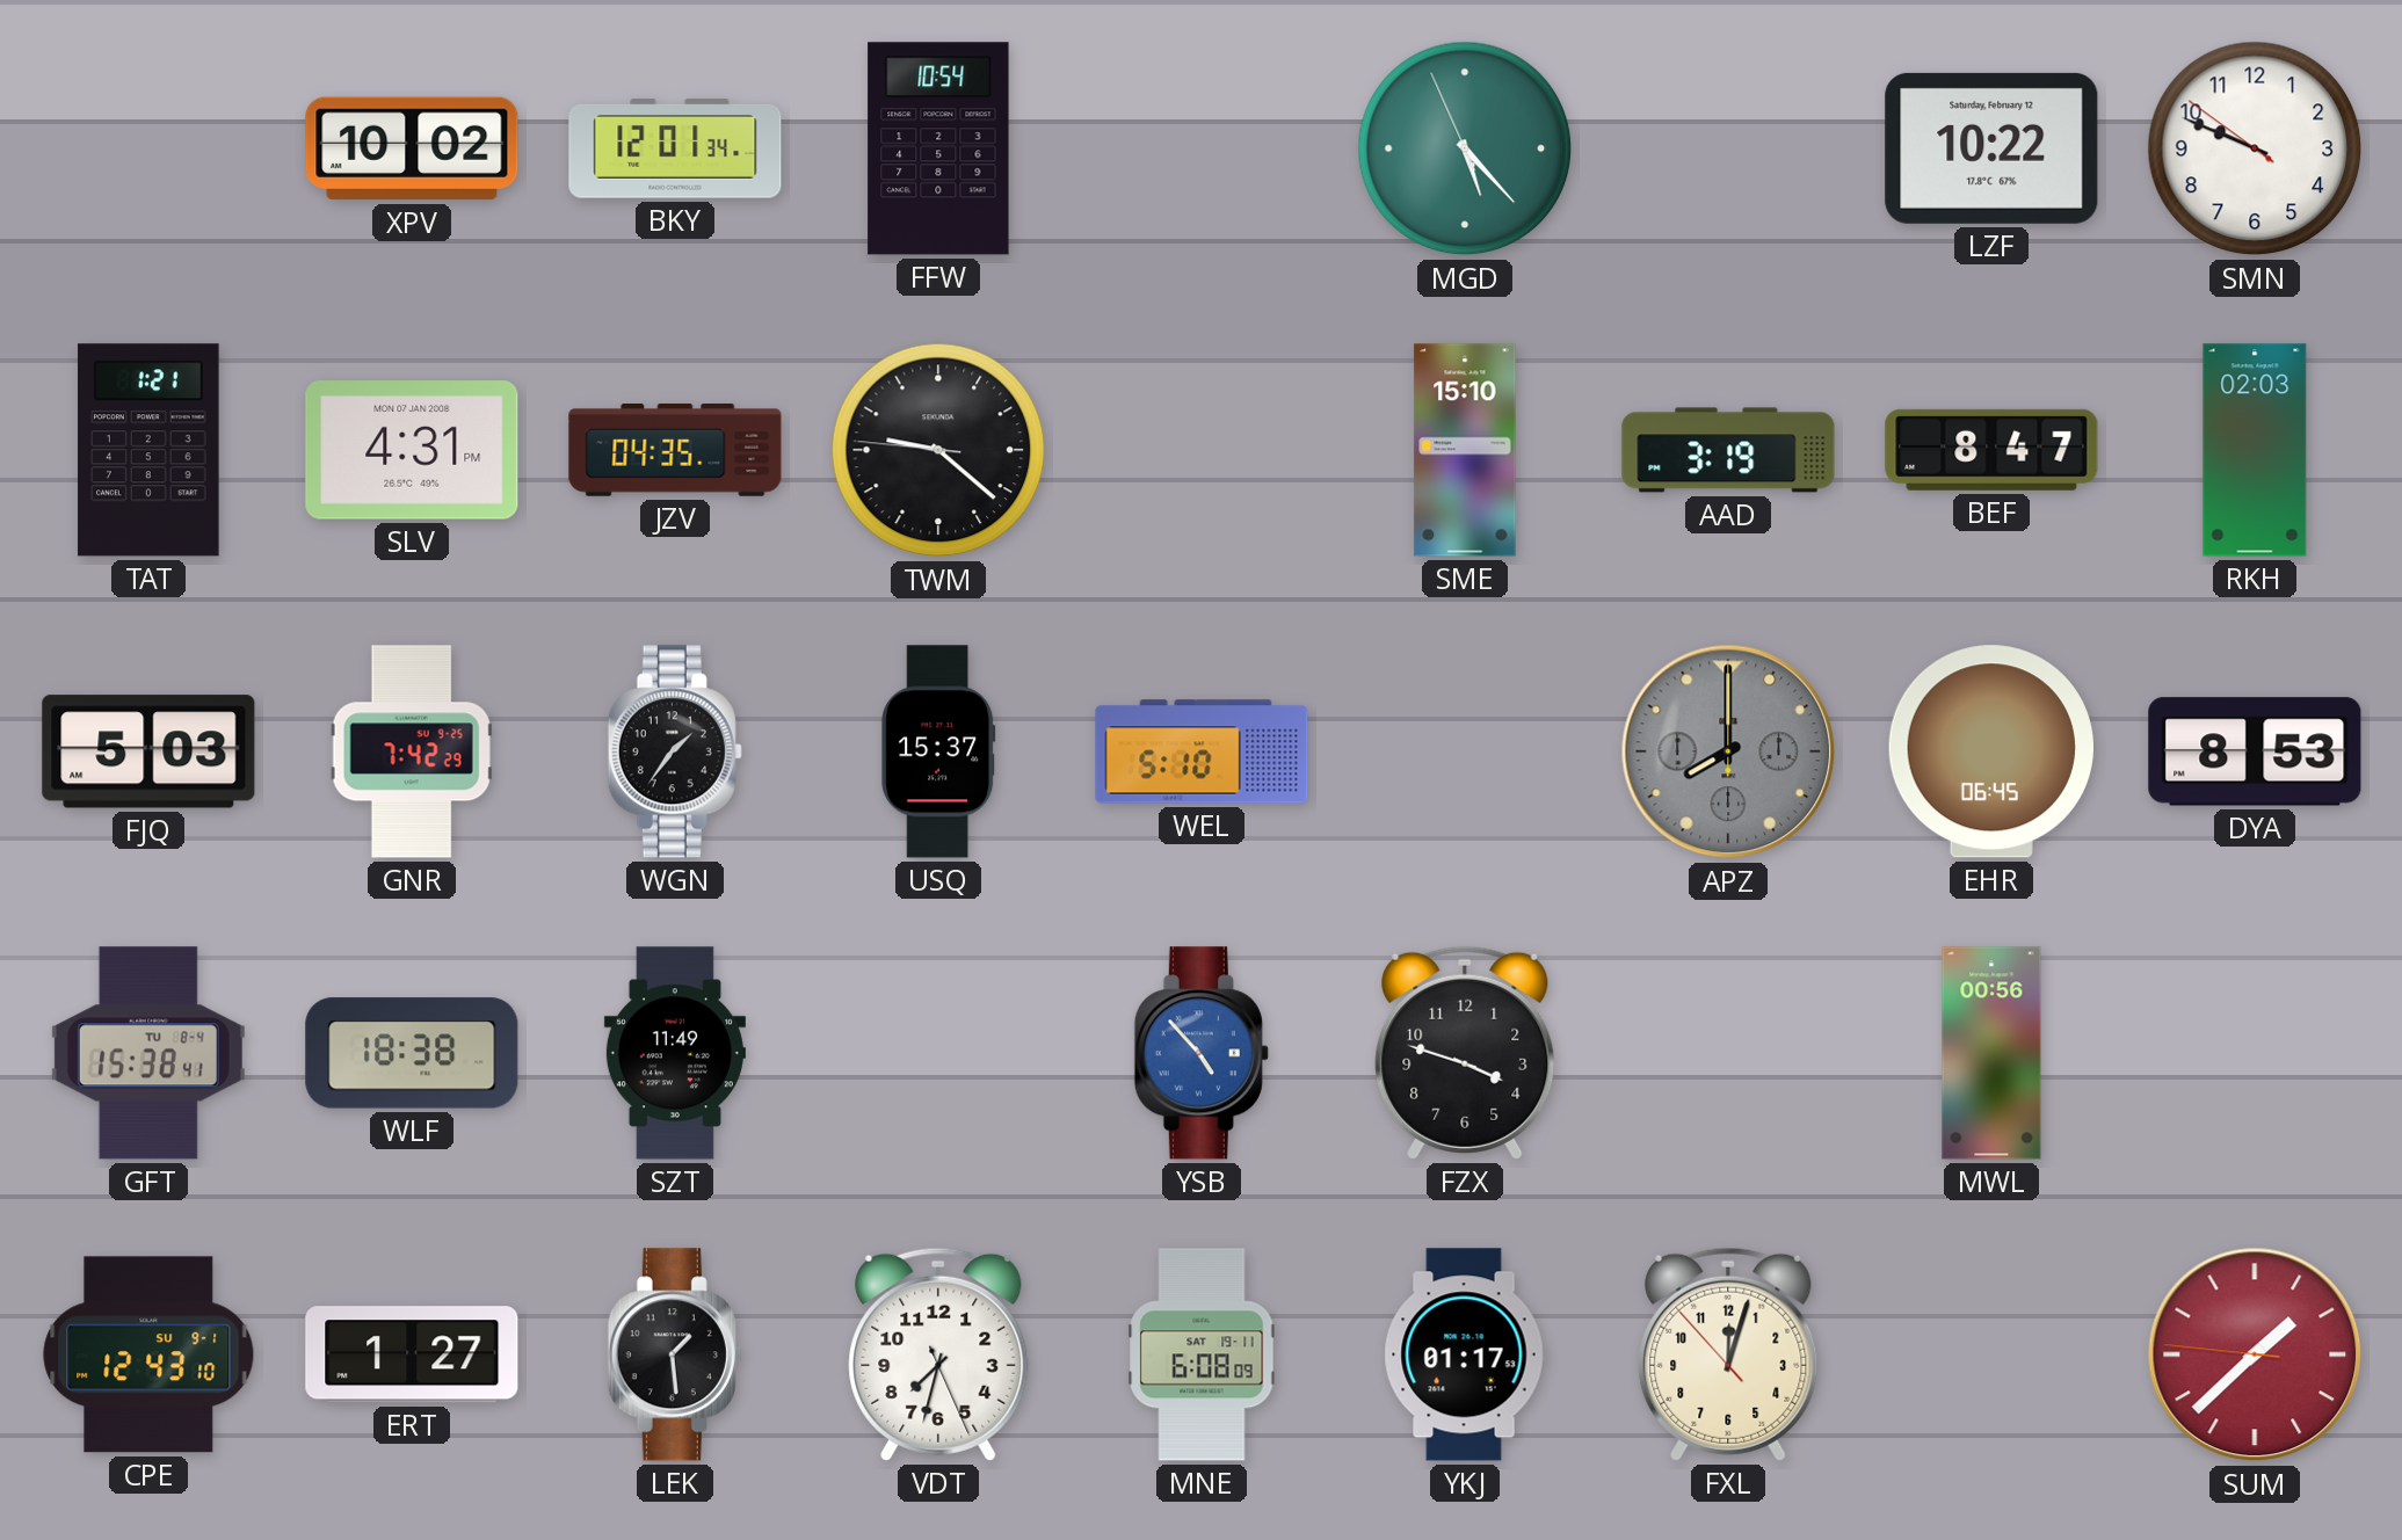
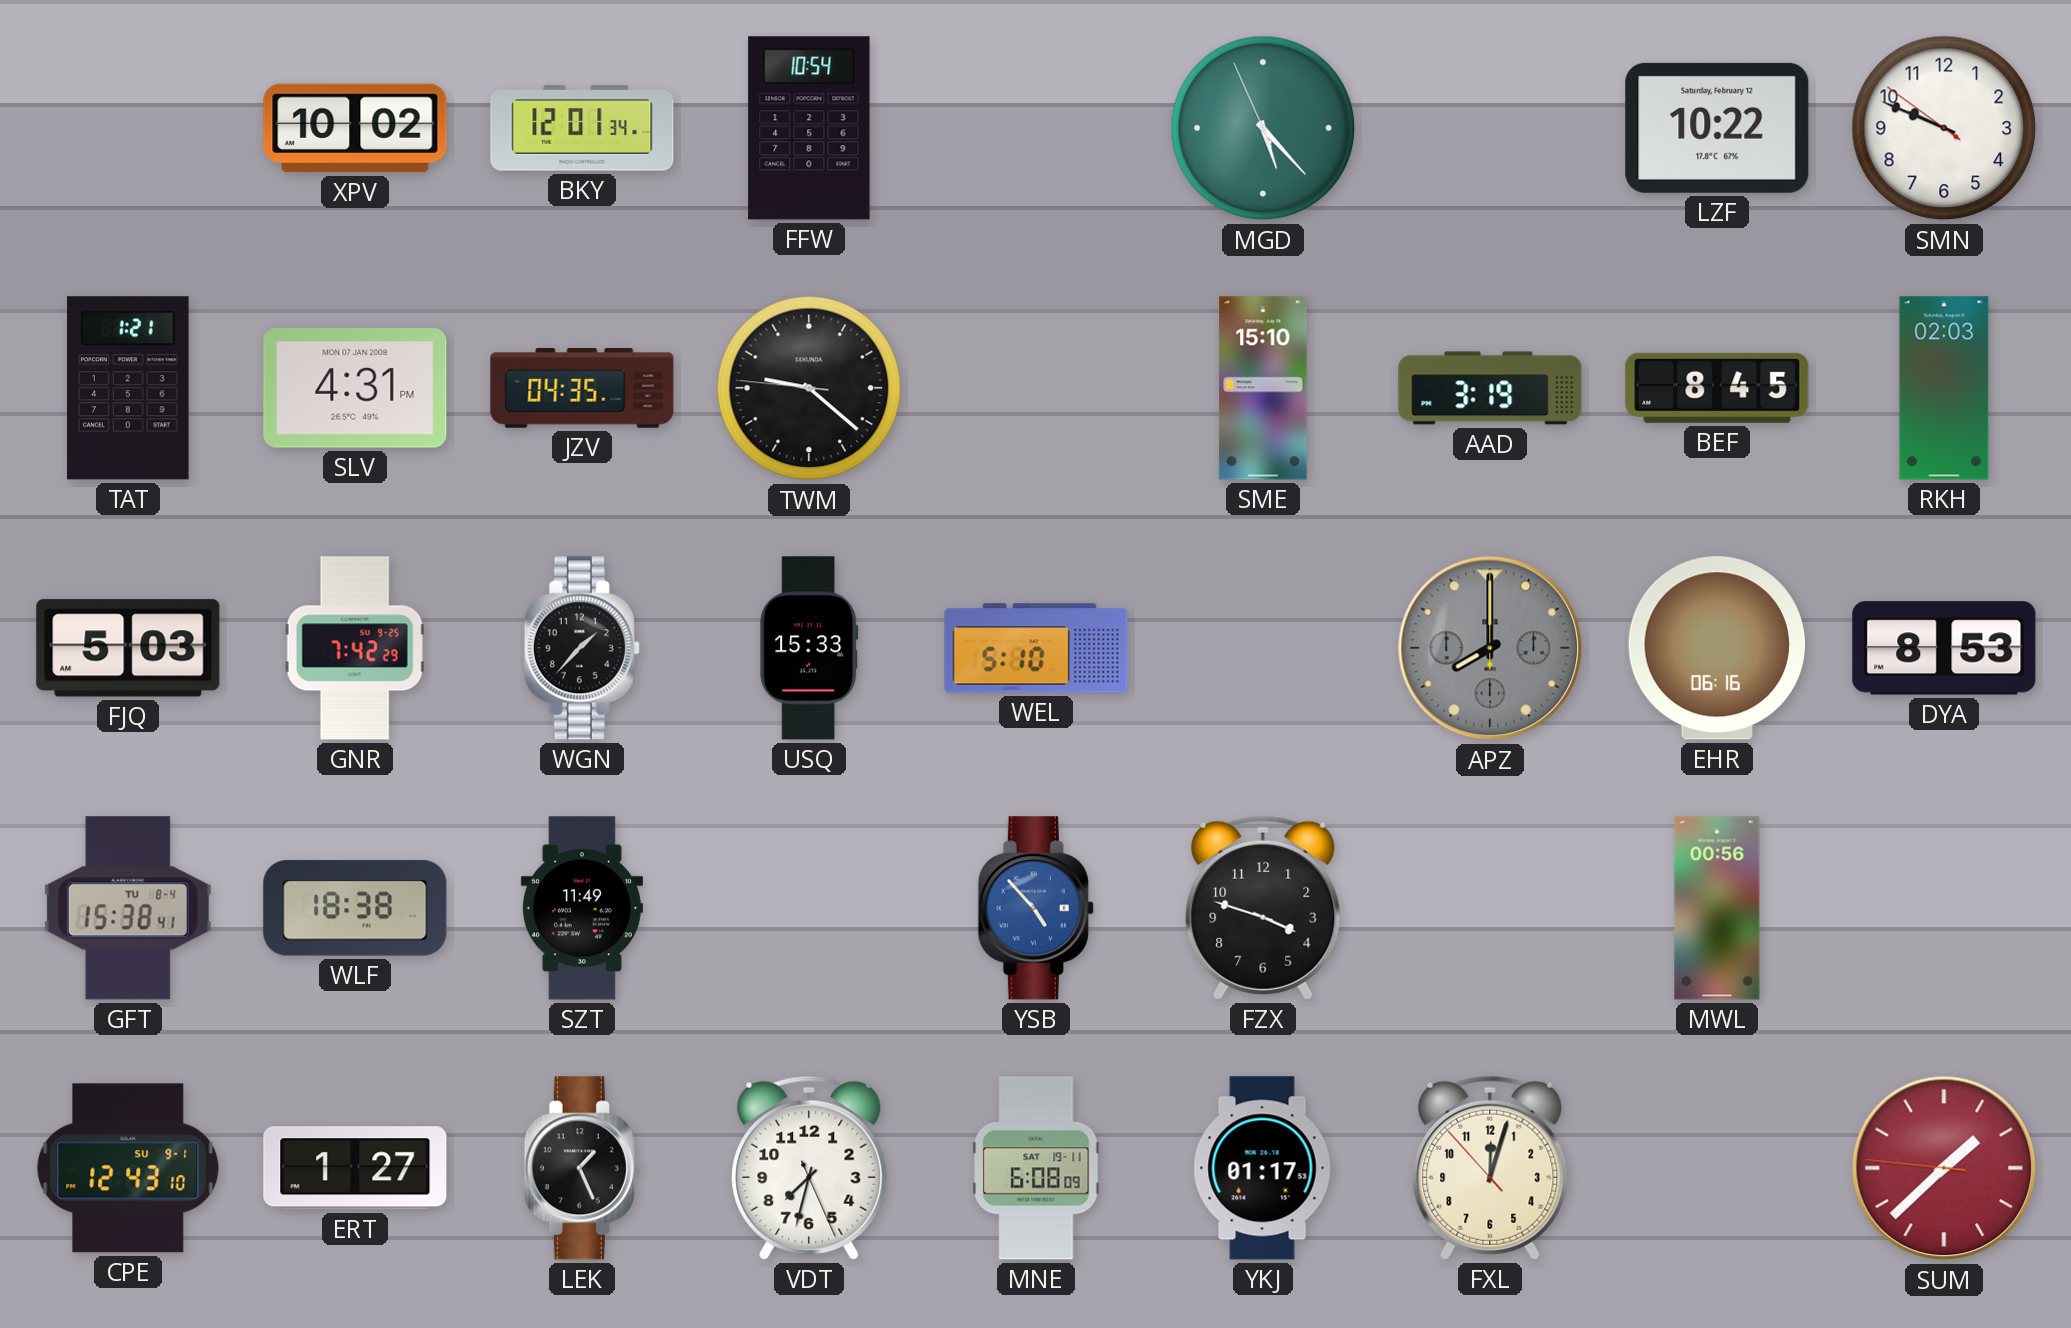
BEF: 8:47 -> 8:45 (1717, 388)
WGN: 1:36 -> 1:37 (582, 648)
USQ: 15:37 -> 15:33 (809, 648)
EHR: 06:45 -> 06:16 (1717, 648)
LEK: 1:29 -> 1:26 (582, 1168)
